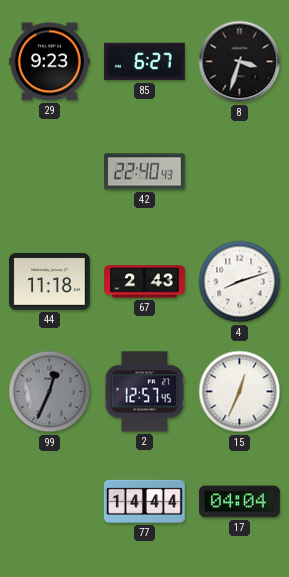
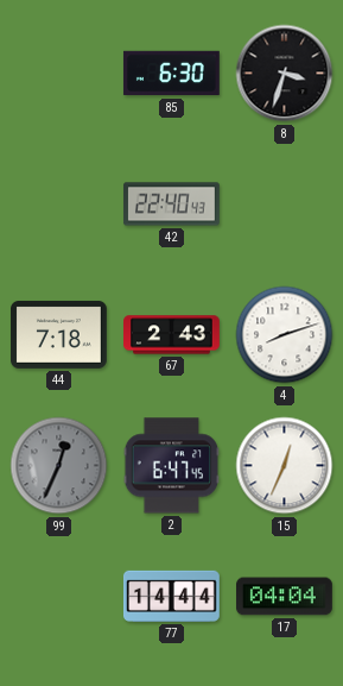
29: 9:23 -> none (50, 62)
85: 6:27 -> 6:30 (171, 74)
44: 11:18 -> 7:18 (59, 334)
2: 12:57 -> 6:47 (172, 466)
